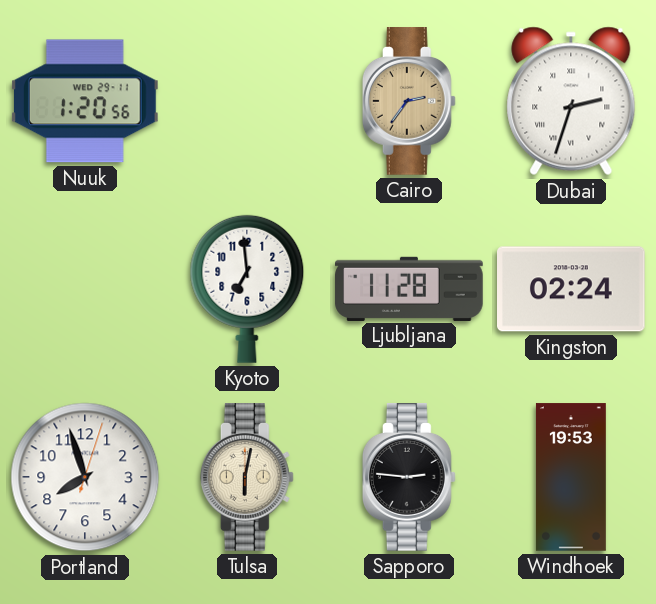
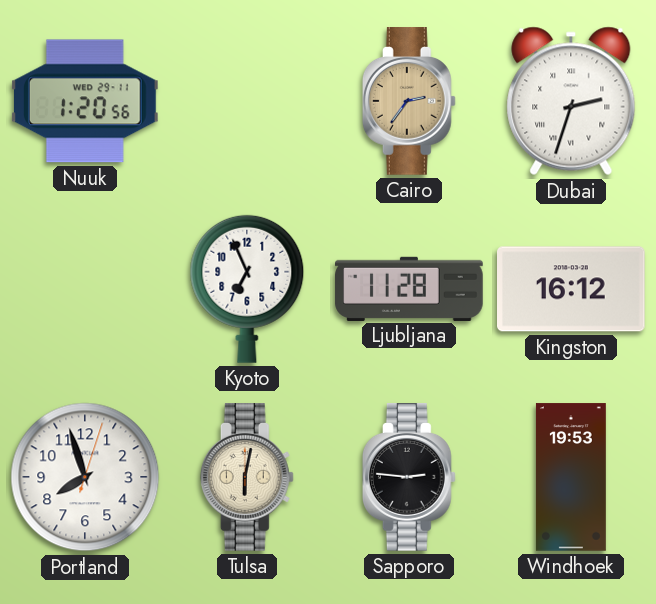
Kyoto: 6:59 -> 6:56 (247, 289)
Kingston: 02:24 -> 16:12 (572, 289)
